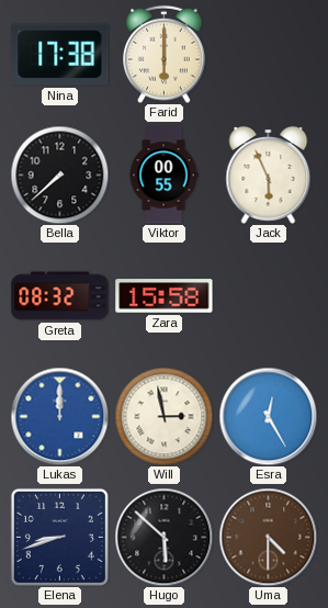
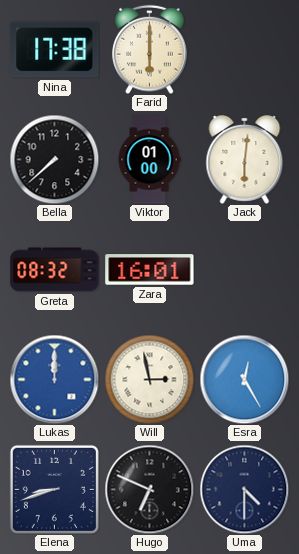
Viktor: 00:55 -> 01:00 (149, 160)
Jack: 5:56 -> 6:01 (245, 159)
Zara: 15:58 -> 16:01 (150, 270)
Hugo: 5:52 -> 6:49 (149, 489)
Uma dial: brown -> navy (244, 489)
